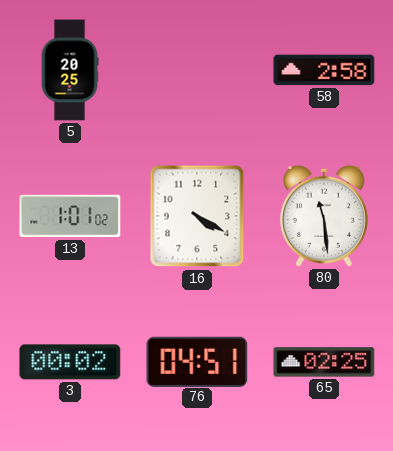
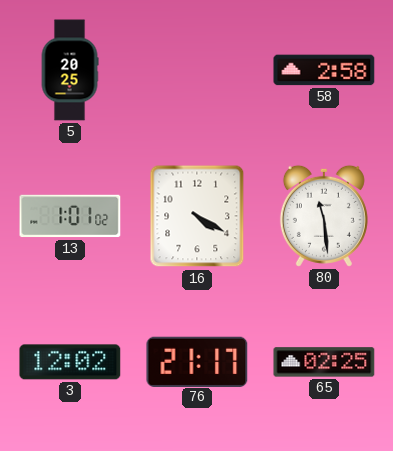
3: 00:02 -> 12:02 (70, 362)
76: 04:51 -> 21:17 (197, 361)
